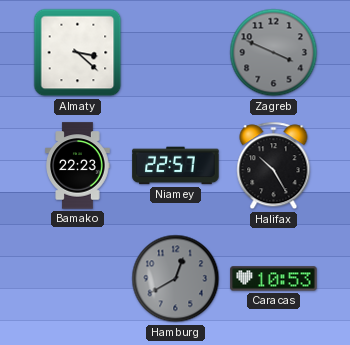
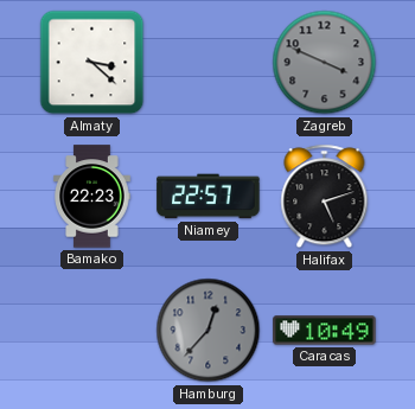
Halifax: 10:25 -> 5:12 (325, 197)
Hamburg: 12:40 -> 12:37 (209, 331)
Caracas: 10:53 -> 10:49 (325, 331)
